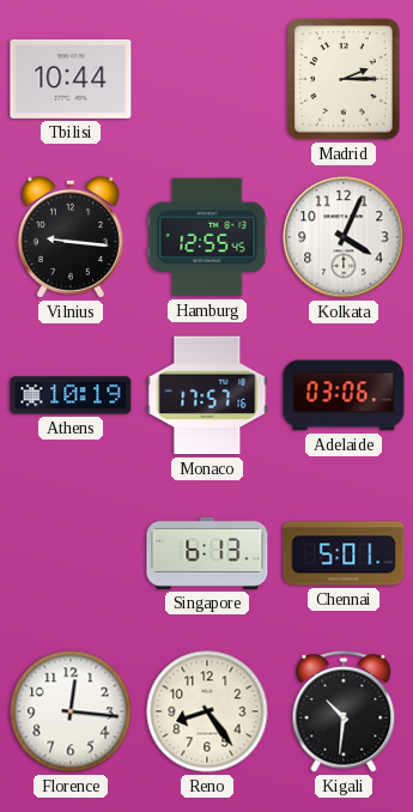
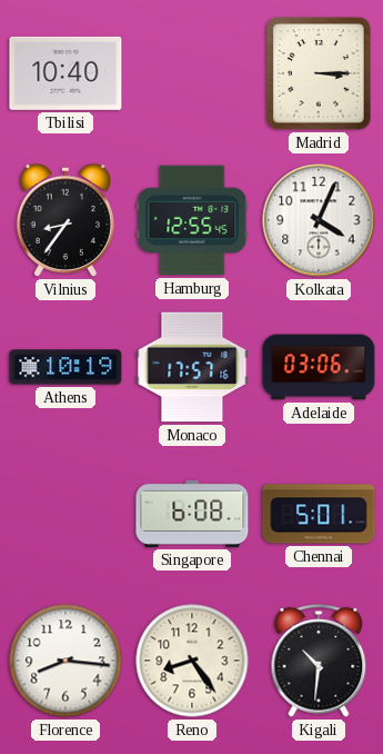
Tbilisi: 10:44 -> 10:40 (65, 73)
Madrid: 2:15 -> 3:15 (319, 73)
Vilnius: 9:16 -> 8:36 (65, 220)
Singapore: 6:13 -> 6:08 (192, 514)
Florence: 12:16 -> 8:16 (65, 661)
